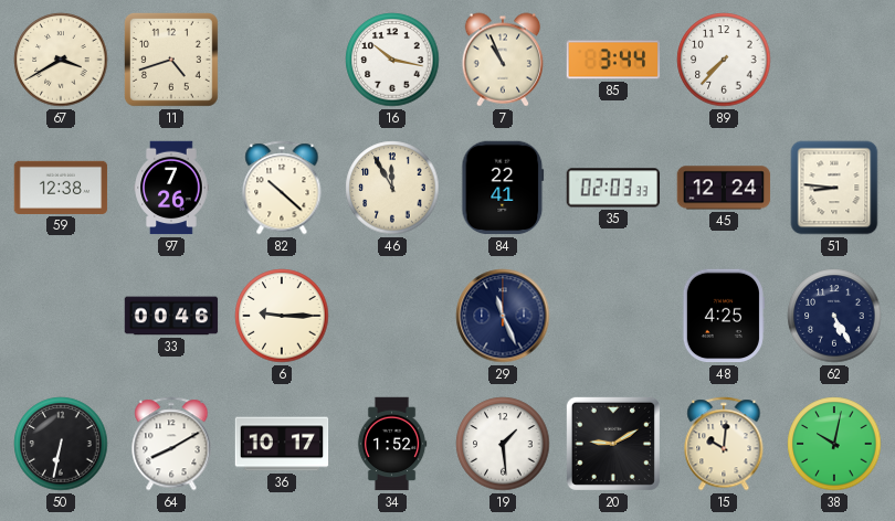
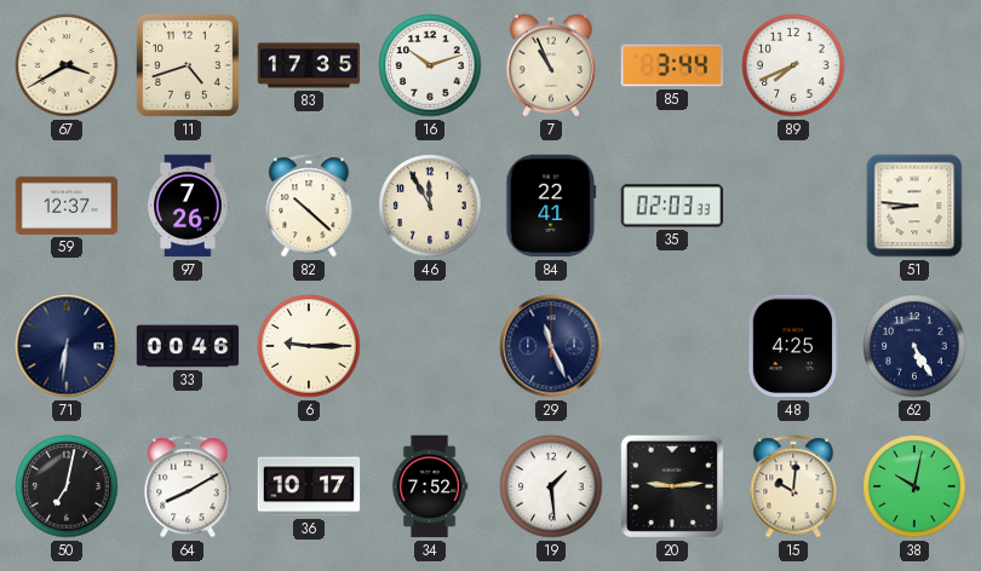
83: none -> 17:35 (309, 65)
16: 10:17 -> 10:12 (430, 65)
89: 7:37 -> 7:41 (793, 65)
59: 12:38 -> 12:37 (67, 206)
45: 12:24 -> none (724, 188)
71: none -> 6:31 (67, 346)
50: 6:32 -> 7:02 (67, 486)
34: 1:52 -> 7:52 (430, 486)
20: 9:10 -> 9:14 (672, 486)
